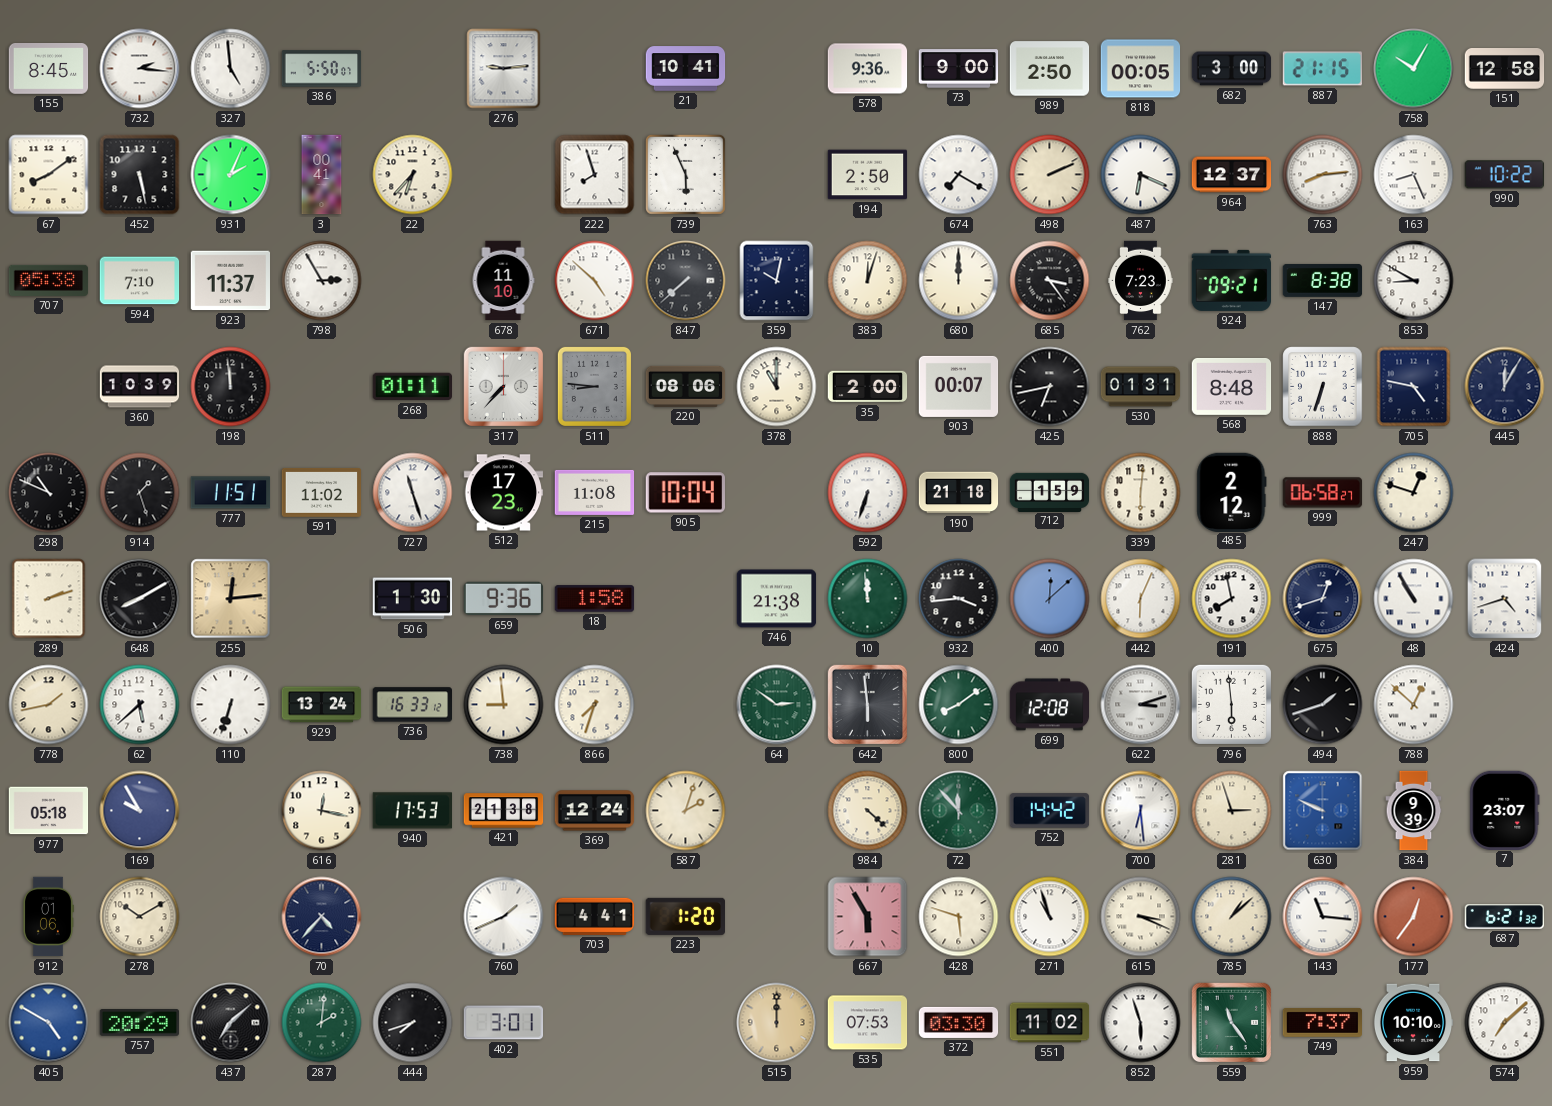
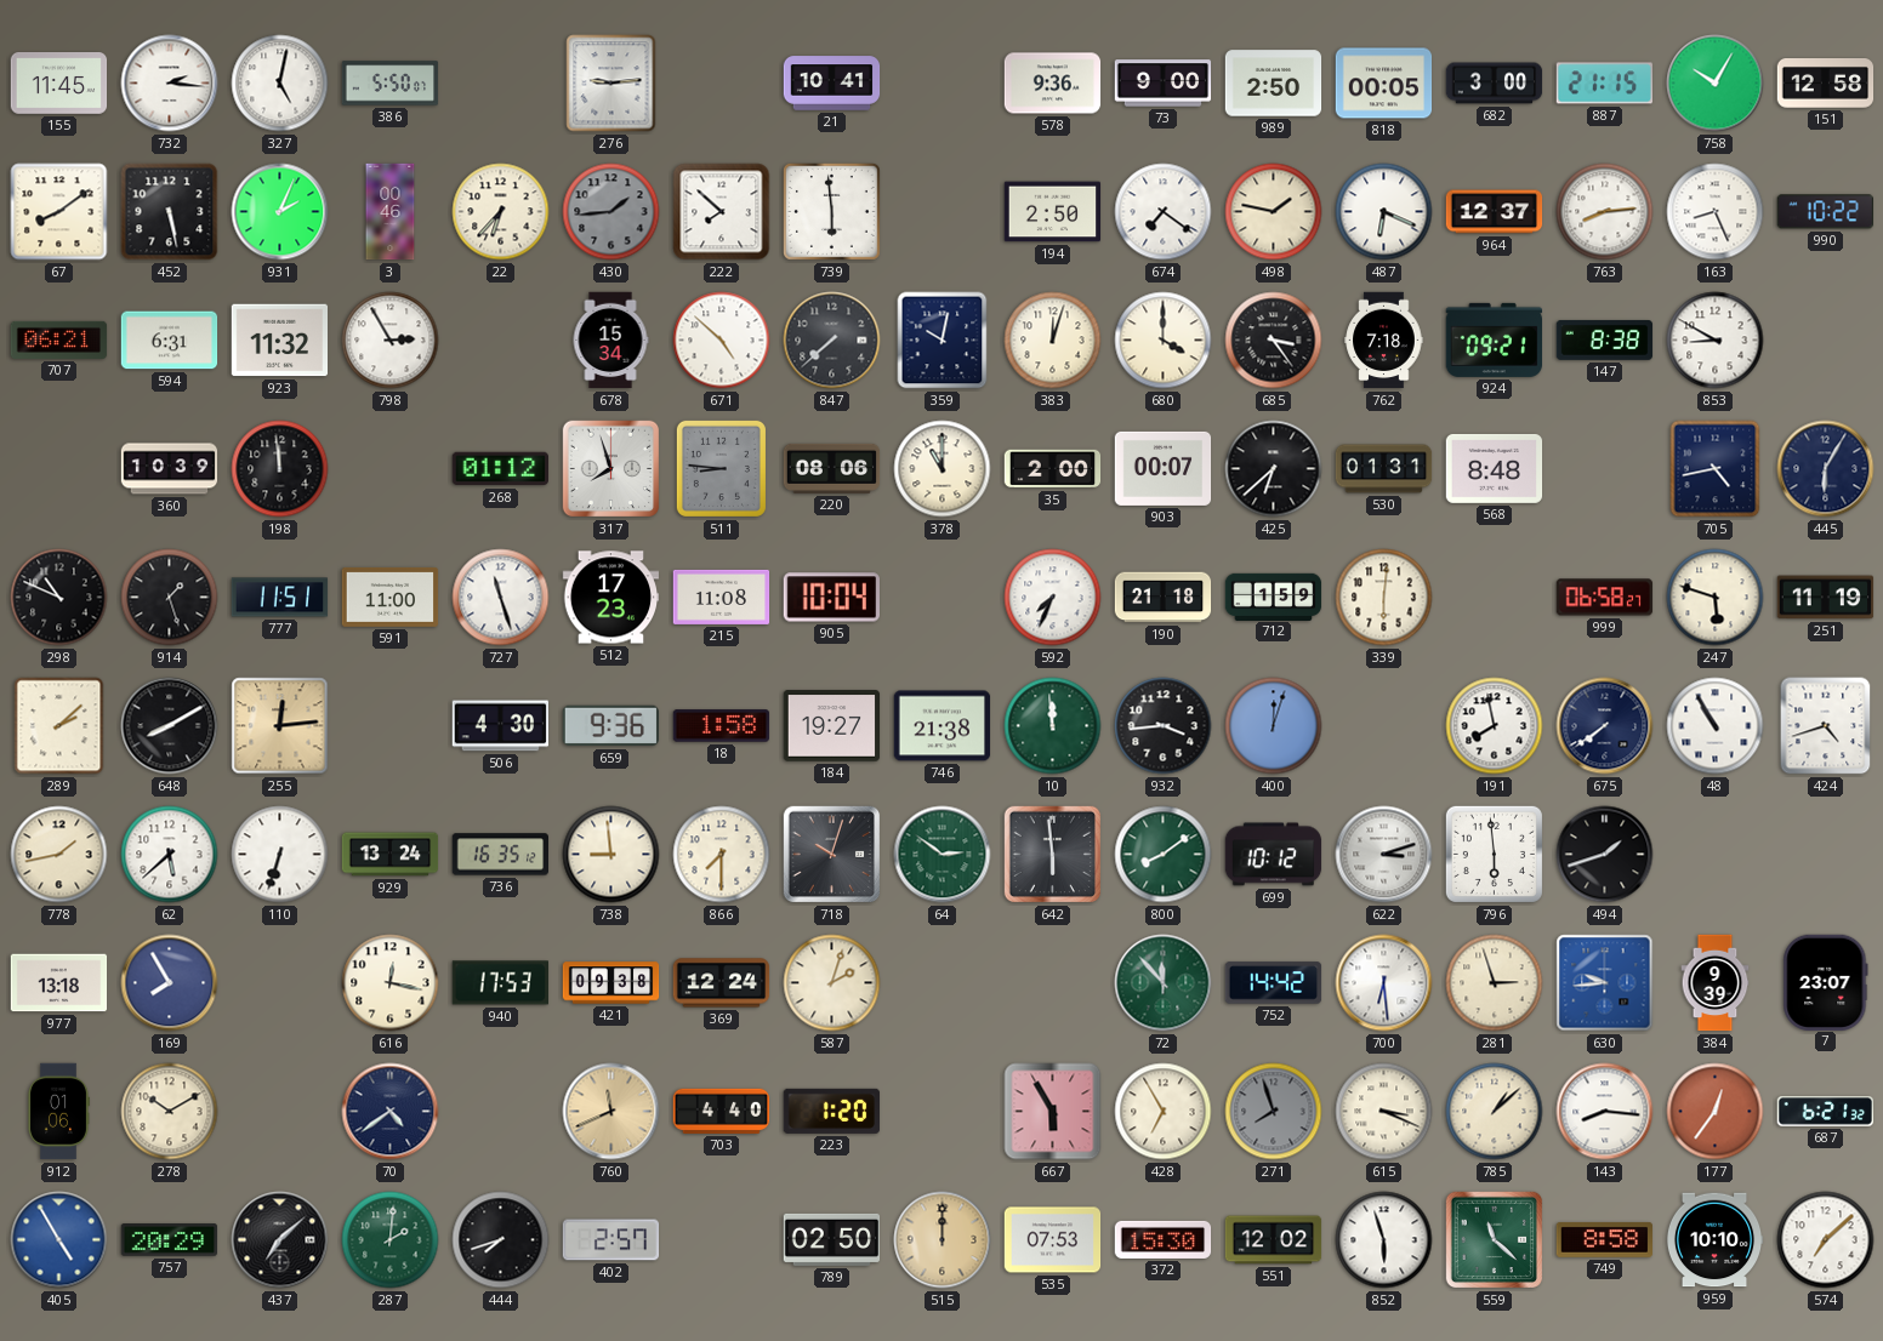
155: 8:45 -> 11:45 (59, 84)
327: 4:59 -> 5:02 (280, 84)
3: 00:41 -> 00:46 (391, 212)
430: none -> 1:44 (611, 212)
222: 7:57 -> 7:52 (722, 212)
739: 5:56 -> 5:59 (832, 212)
674: 7:20 -> 7:21 (1164, 212)
498: 2:11 -> 1:47 (1274, 212)
707: 05:38 -> 06:21 (59, 339)
594: 7:10 -> 6:31 (170, 341)
923: 11:37 -> 11:32 (280, 341)
678: 11:10 -> 15:34 (610, 341)
680: 12:00 -> 4:00 (1164, 341)
762: 7:23 -> 7:18 (1384, 341)
268: 01:11 -> 01:12 (500, 469)
317: 7:37 -> 7:57 (611, 469)
425: 6:43 -> 6:38 (1274, 469)
888: 6:33 -> none (1323, 387)
705: 4:47 -> 4:43 (1716, 469)
445: 12:05 -> 6:05 (1826, 469)
591: 11:02 -> 11:00 (391, 597)
592: 6:33 -> 7:34 (1053, 598)
485: 2:12 -> none (1232, 492)
247: 12:48 -> 5:48 (1716, 598)
251: none -> 11:19 (1826, 598)
289: 2:12 -> 2:08 (59, 726)
506: 1:30 -> 4:30 (500, 726)
184: none -> 19:27 (832, 726)
400: 12:08 -> 12:03 (1274, 726)
442: 6:04 -> none (1141, 599)
675: 12:42 -> 7:39 (1605, 726)
736: 16:33 -> 16:35 (500, 855)
866: 7:33 -> 7:30 (722, 855)
718: none -> 10:03 (832, 855)
699: 12:08 -> 10:12 (1274, 855)
788: 12:52 -> none (1414, 705)
977: 05:18 -> 13:18 (59, 983)
169: 9:55 -> 7:55 (170, 983)
421: 21:38 -> 09:38 (611, 983)
984: 4:22 -> none (868, 811)
630: 9:49 -> 9:44 (1605, 983)
70: 4:37 -> 4:39 (391, 1112)
760: 1:41 -> 11:41 (611, 1112)
760 dial: white -> champagne (611, 1112)
703: 4:41 -> 4:40 (722, 1111)
428: 5:48 -> 6:55 (1164, 1112)
271: 10:57 -> 7:57 (1274, 1112)
271 dial: white -> grey (1274, 1112)
143: 11:16 -> 8:16 (1605, 1112)
405: 4:50 -> 4:55 (59, 1240)
402: 3:01 -> 2:57 (611, 1240)
789: none -> 02:50 (832, 1239)
372: 03:30 -> 15:30 (1164, 1239)
551: 11:02 -> 12:02 (1274, 1240)
559: 11:24 -> 11:22 (1495, 1240)
749: 7:37 -> 8:58 (1605, 1239)
